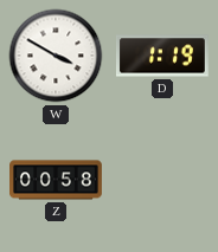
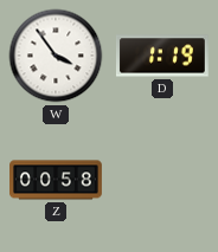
W: 3:50 -> 3:54 (56, 56)
